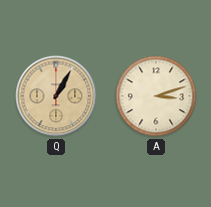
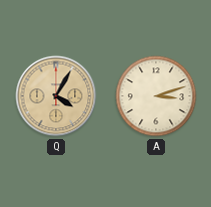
Q: 1:05 -> 4:05 (56, 96)
